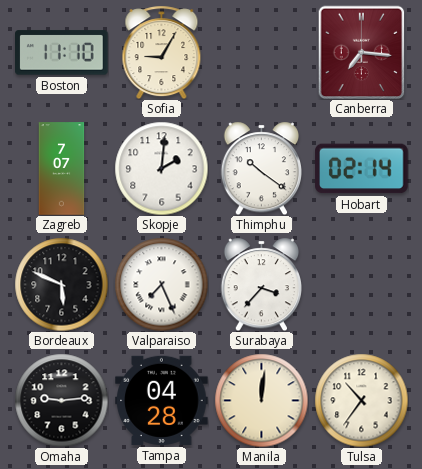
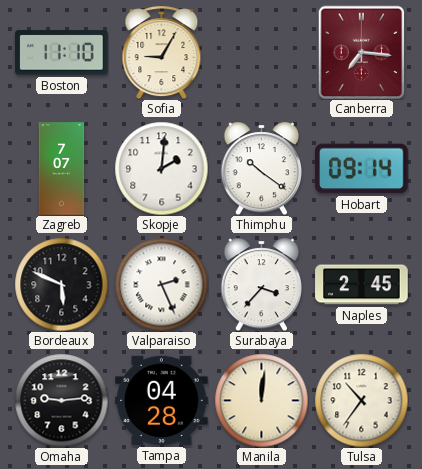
Hobart: 02:14 -> 09:14 (362, 169)
Valparaiso: 7:26 -> 2:26 (161, 284)
Naples: none -> 2:45 (362, 285)
